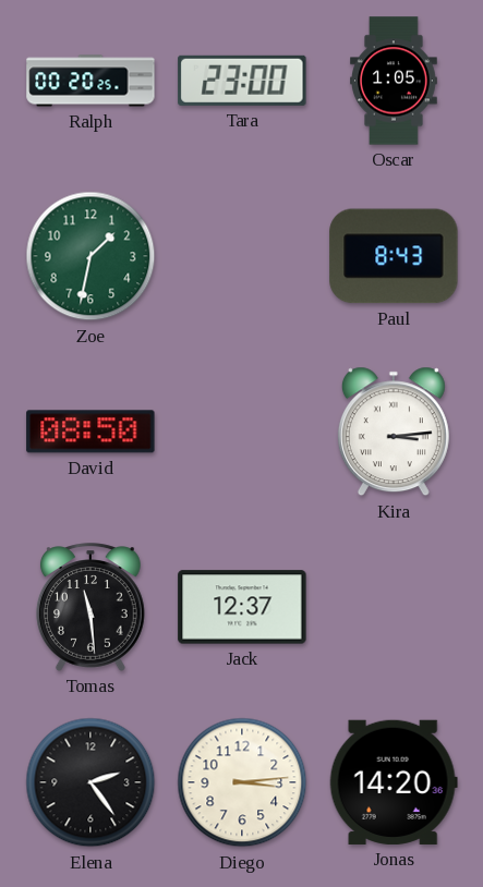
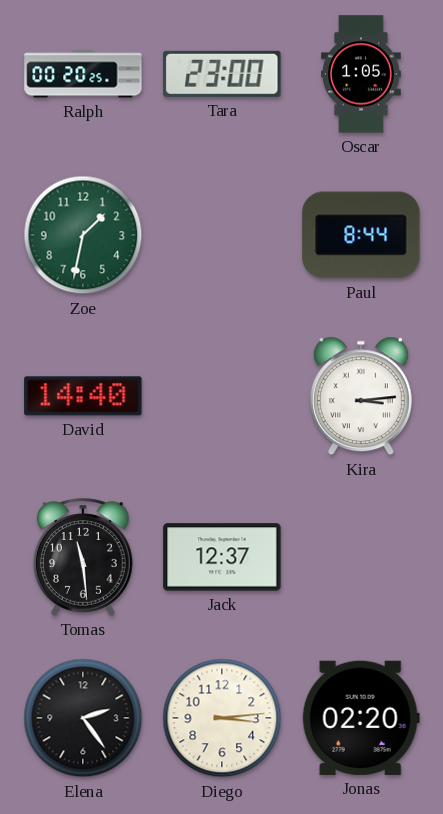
Paul: 8:43 -> 8:44 (361, 235)
David: 08:50 -> 14:40 (83, 396)
Jonas: 14:20 -> 02:20 (361, 718)
